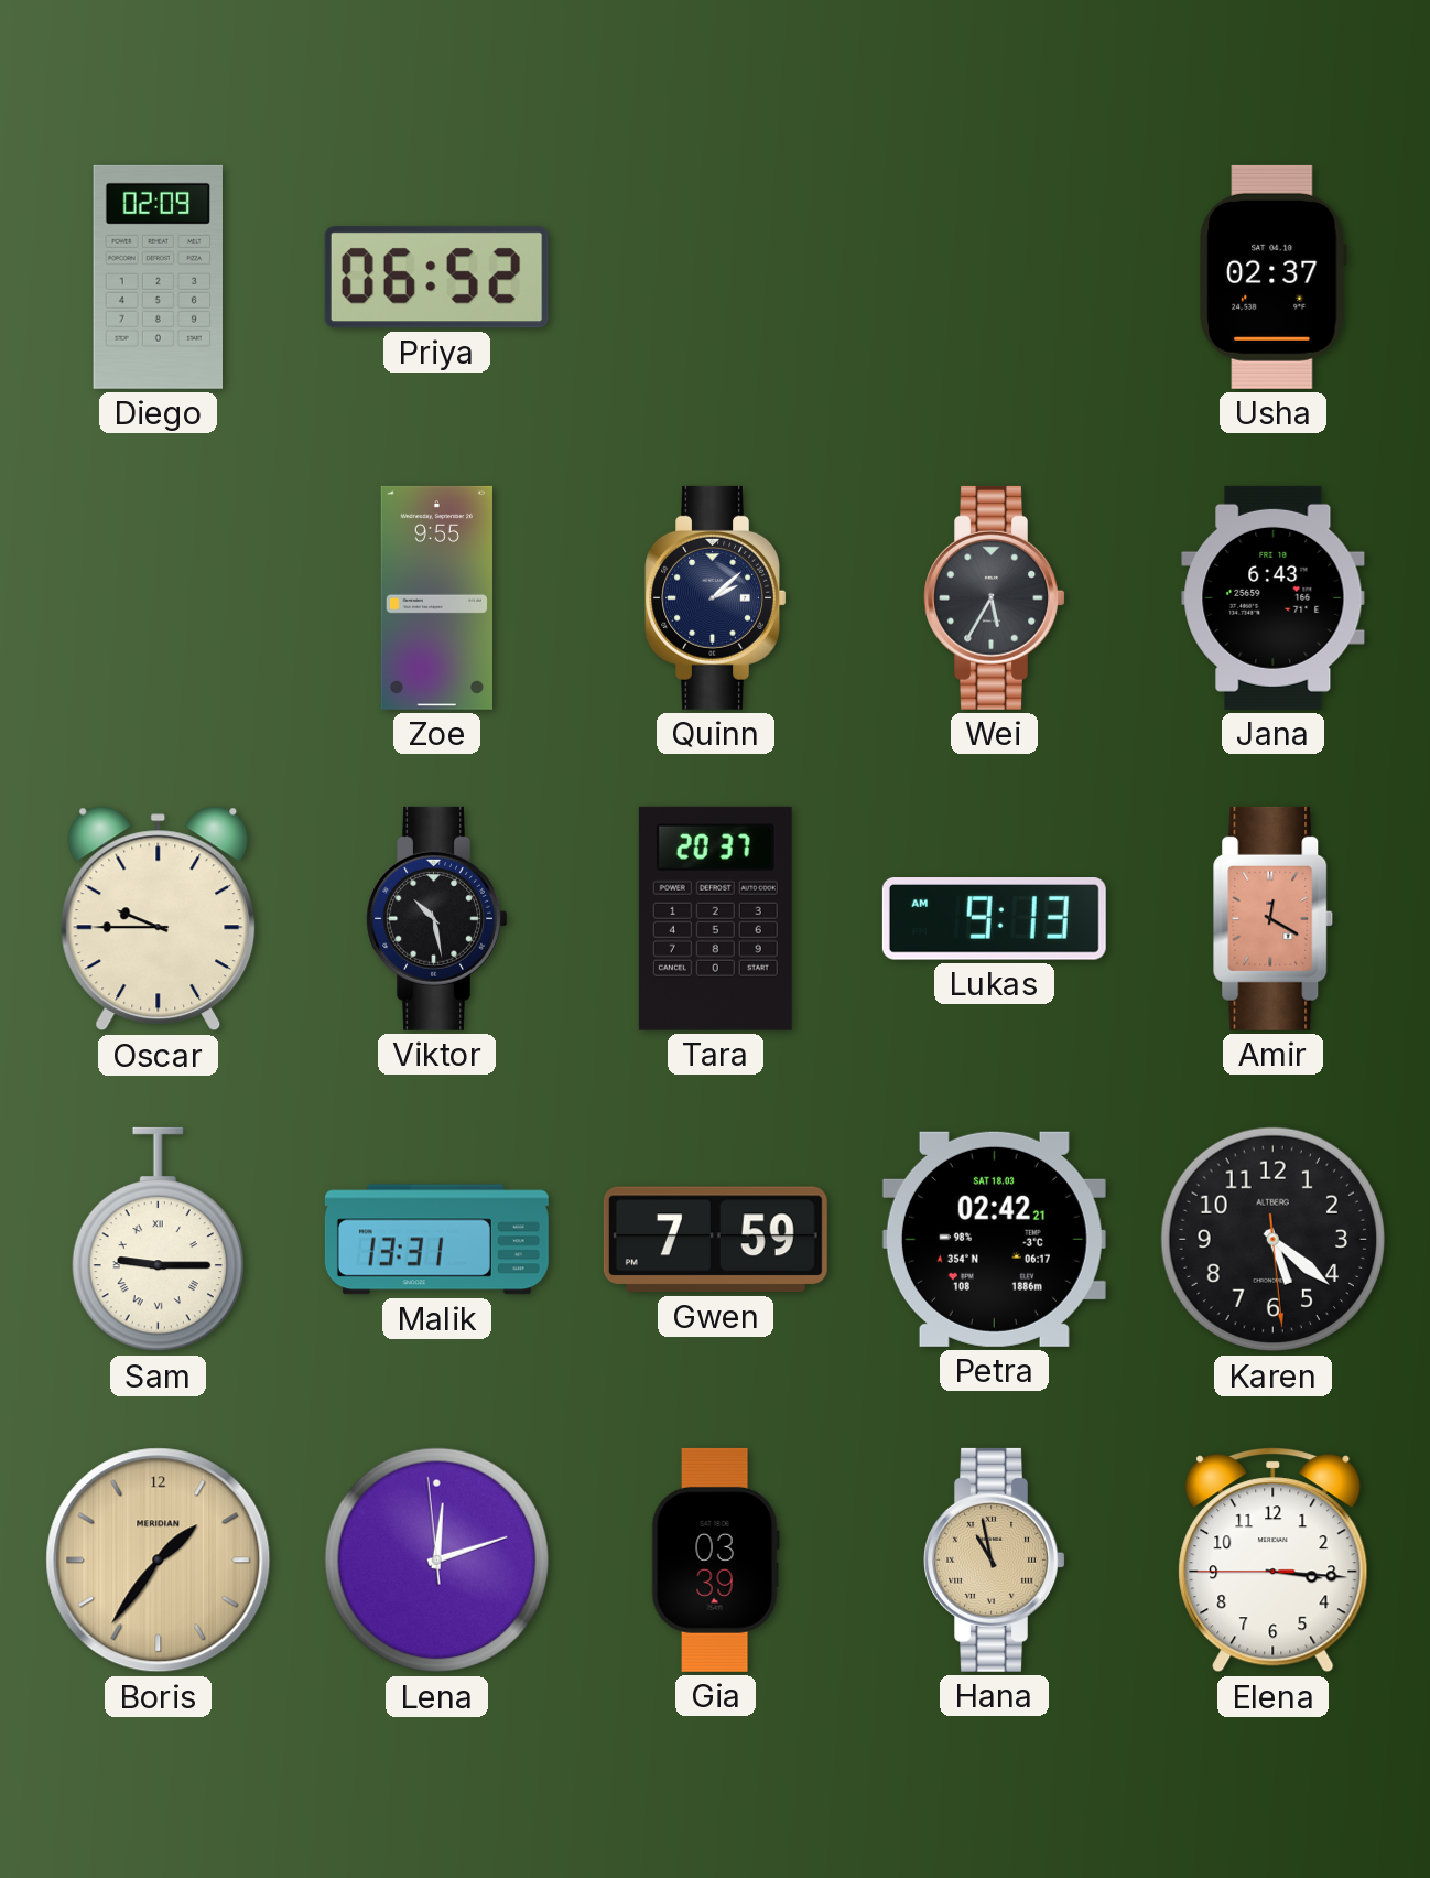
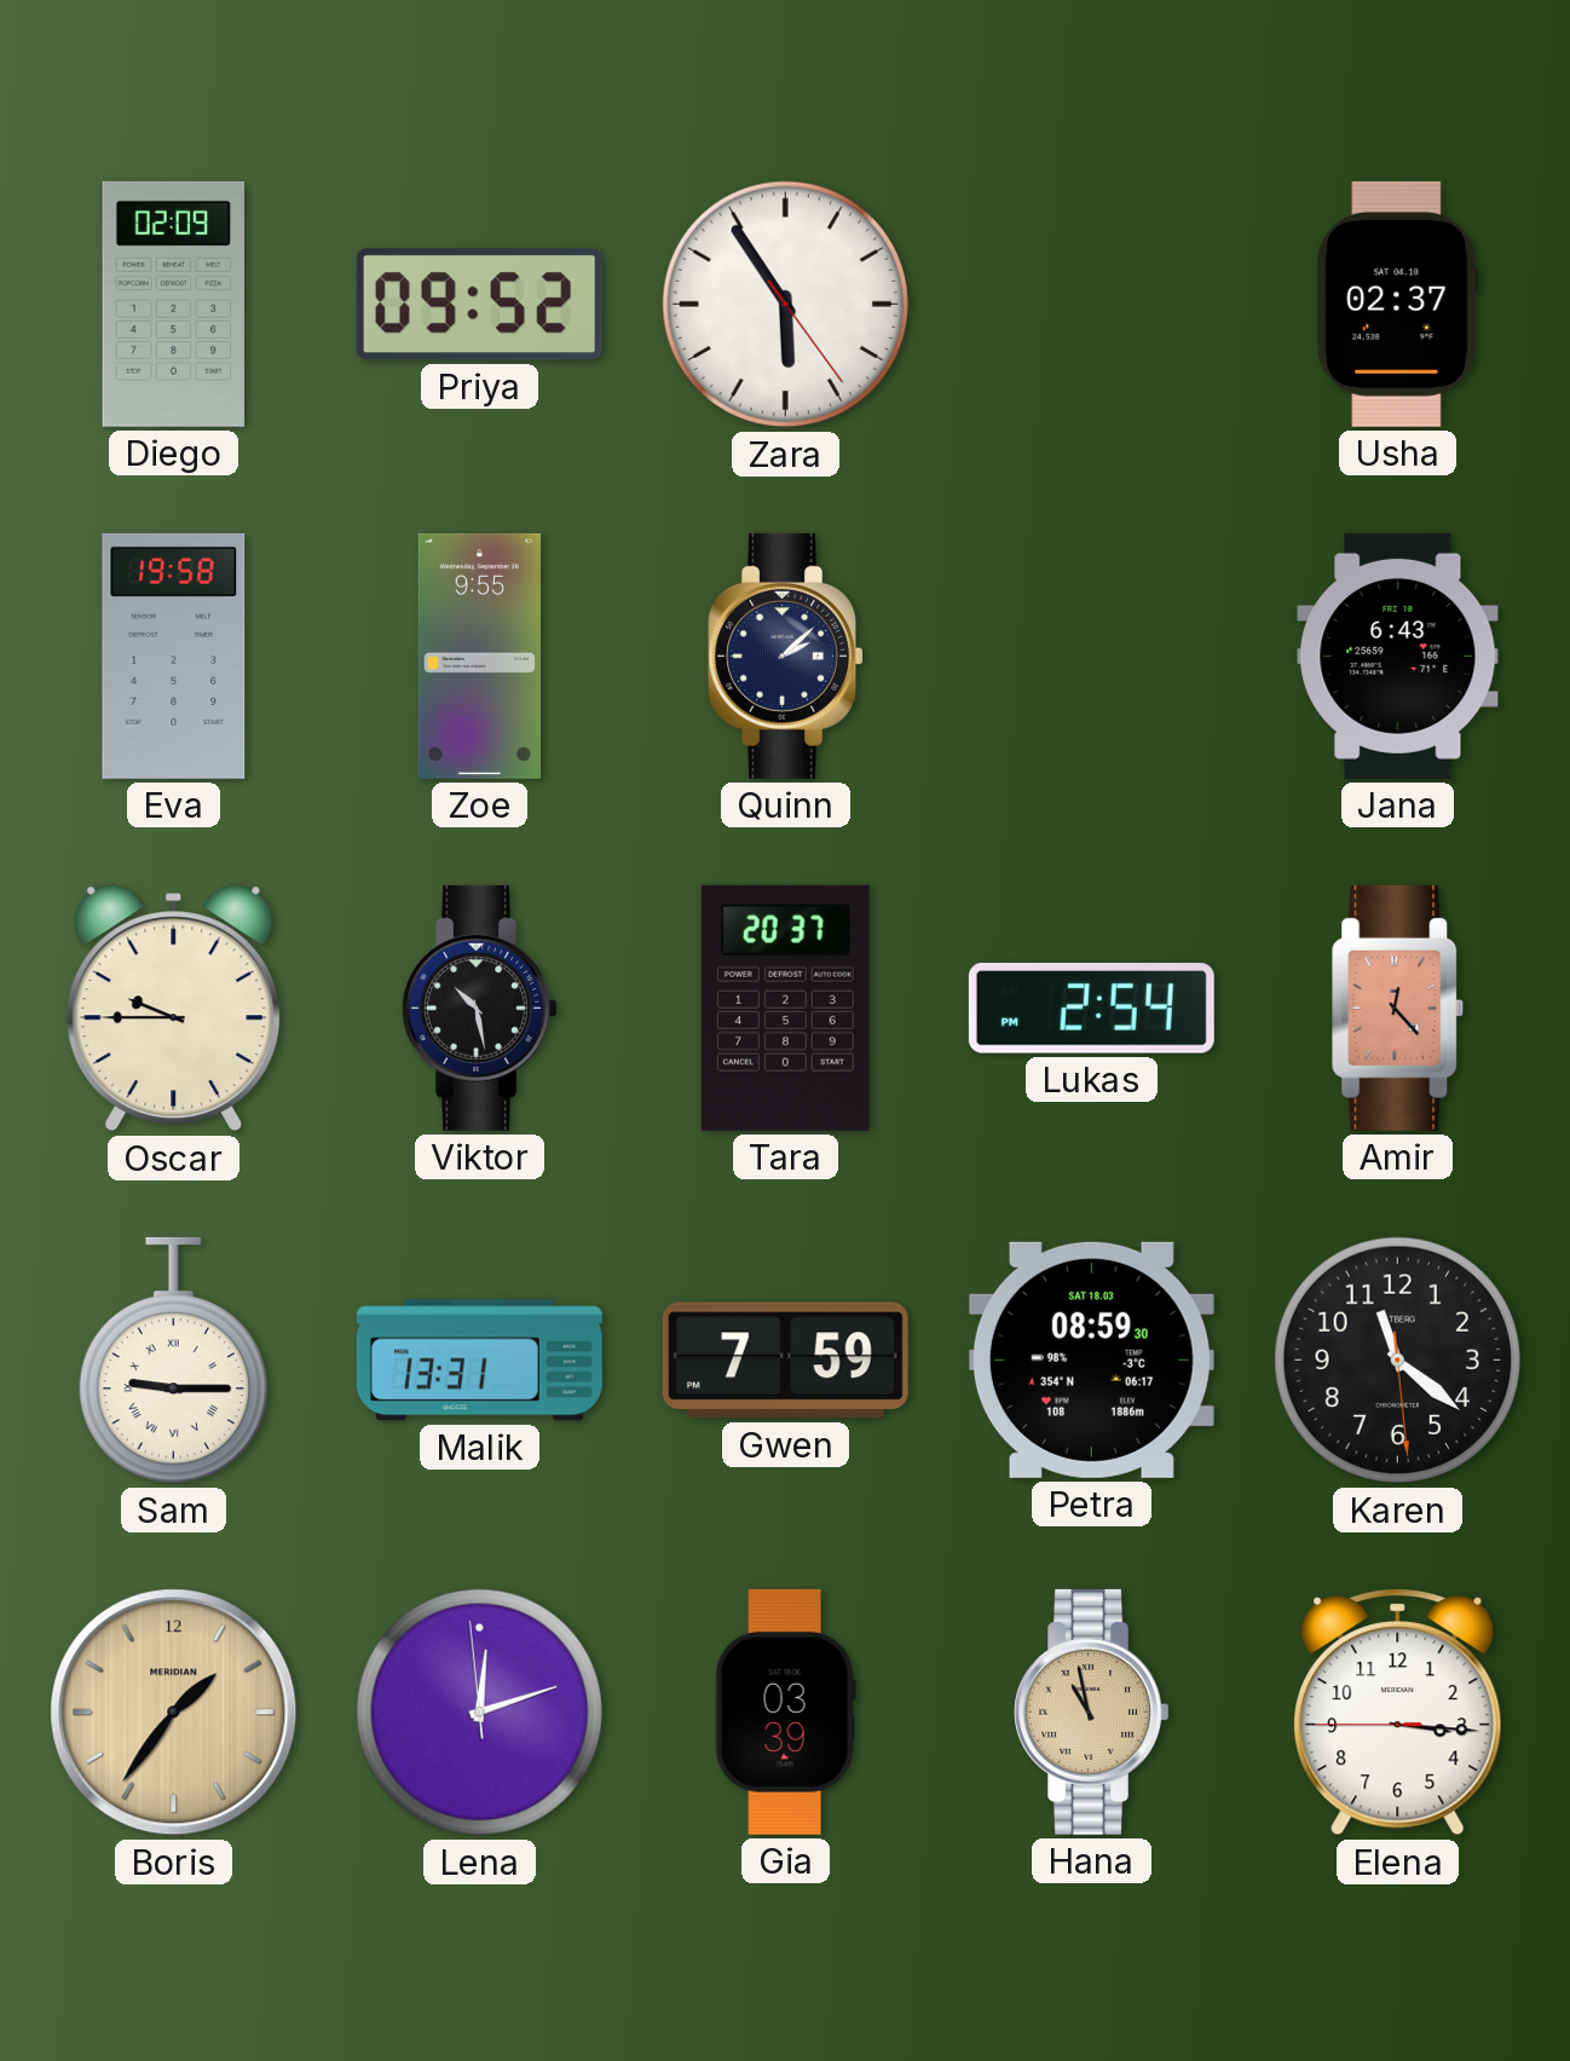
Priya: 06:52 -> 09:52 (479, 305)
Zara: none -> 5:54 (786, 305)
Eva: none -> 19:58 (174, 656)
Wei: 5:35 -> none (995, 597)
Lukas: 9:13 -> 2:54 (1091, 1009)
Amir: 12:20 -> 12:23 (1398, 1008)
Petra: 02:42 -> 08:59 (1091, 1359)
Karen: 5:21 -> 11:21 (1398, 1361)
